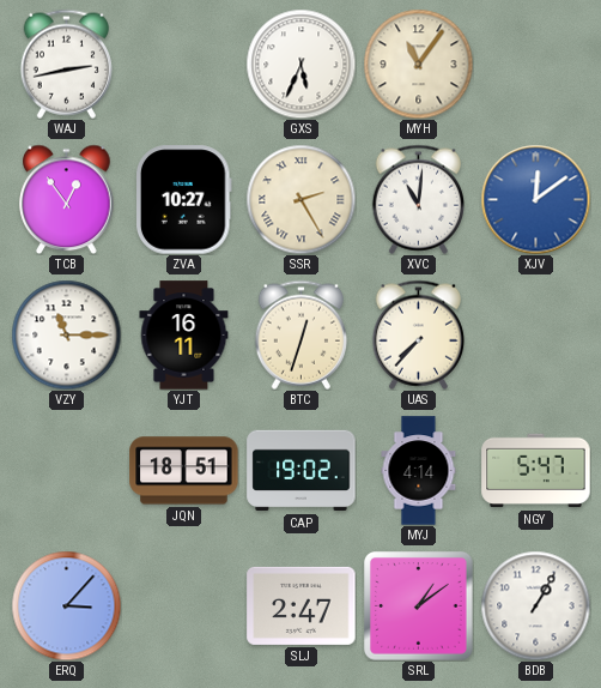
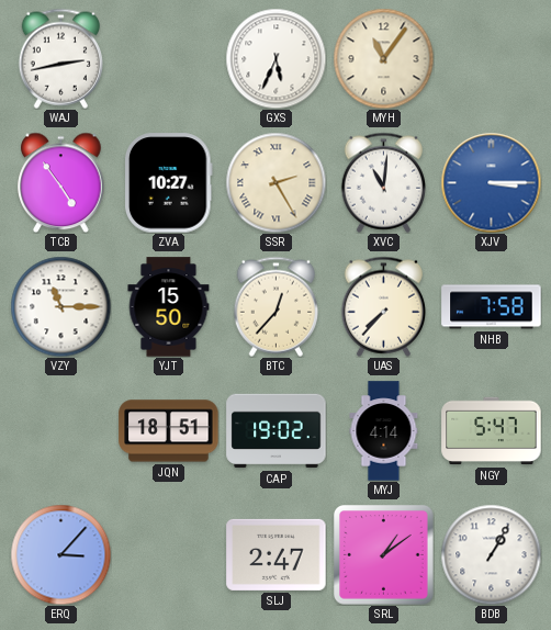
TCB: 12:54 -> 4:54 (61, 182)
XJV: 12:09 -> 3:15 (491, 182)
YJT: 16:11 -> 15:50 (169, 307)
BTC: 12:33 -> 12:37 (275, 306)
NHB: none -> 7:58 (492, 307)
